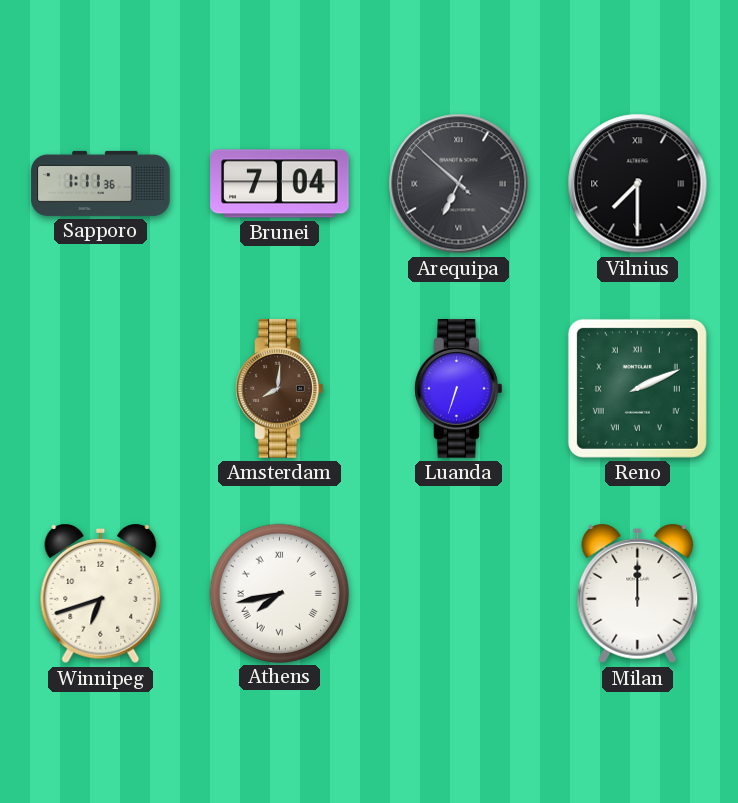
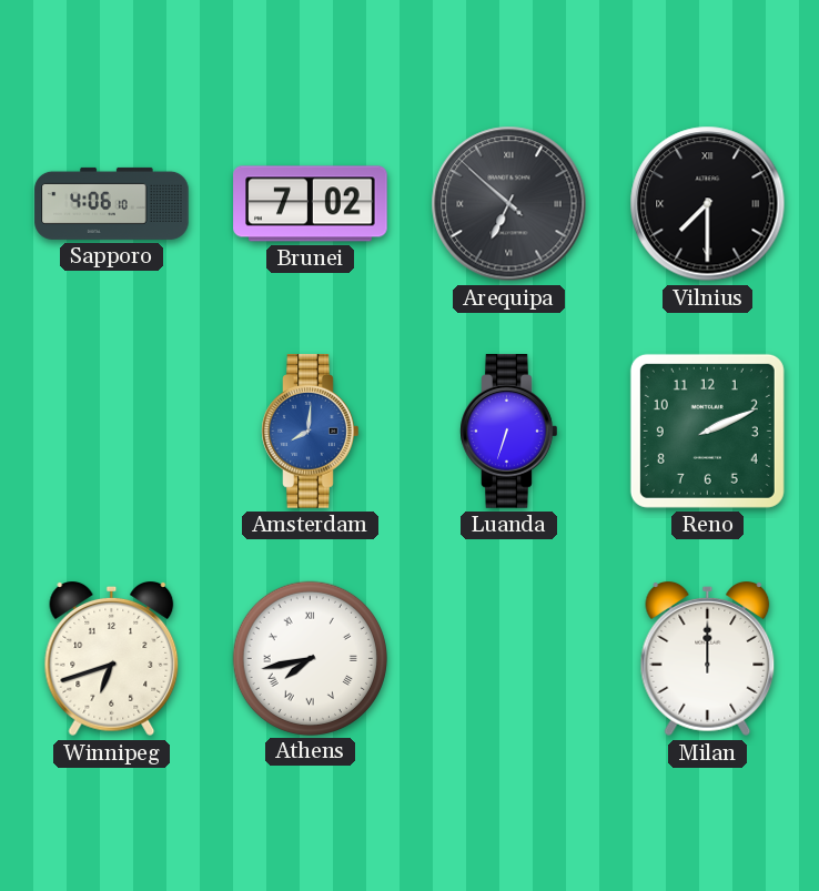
Sapporo: 1:11 -> 4:06 (112, 203)
Brunei: 7:04 -> 7:02 (311, 204)
Amsterdam dial: brown -> blue (311, 432)
Reno numerals: Roman -> Arabic (707, 431)
